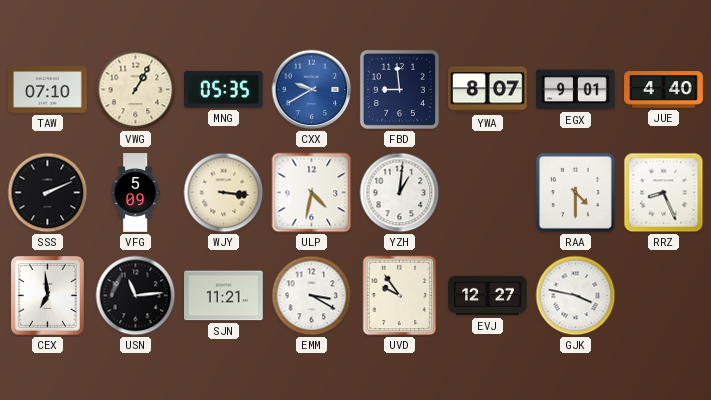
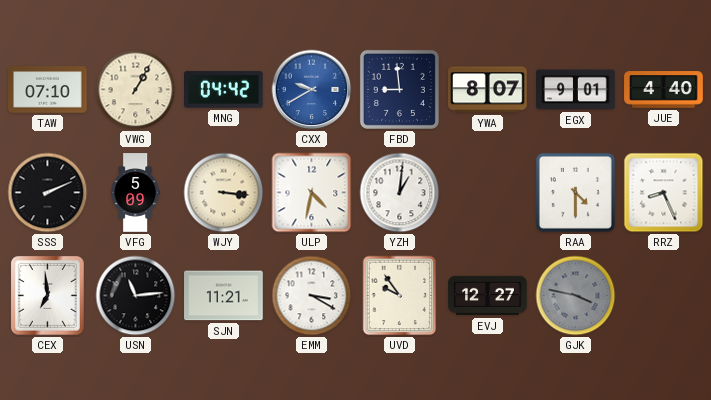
MNG: 05:35 -> 04:42 (224, 89)
GJK dial: white -> grey (576, 296)
